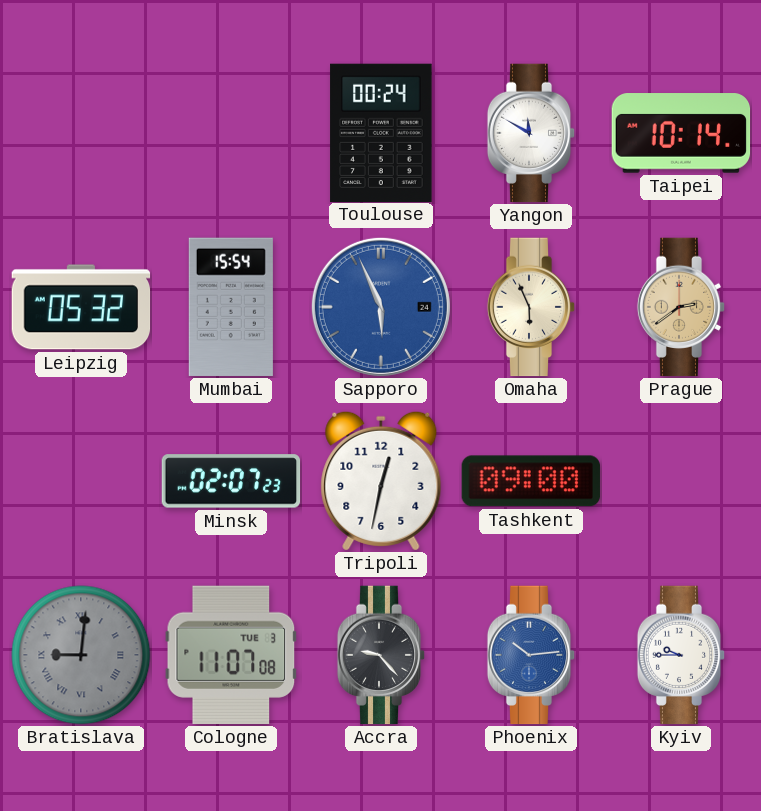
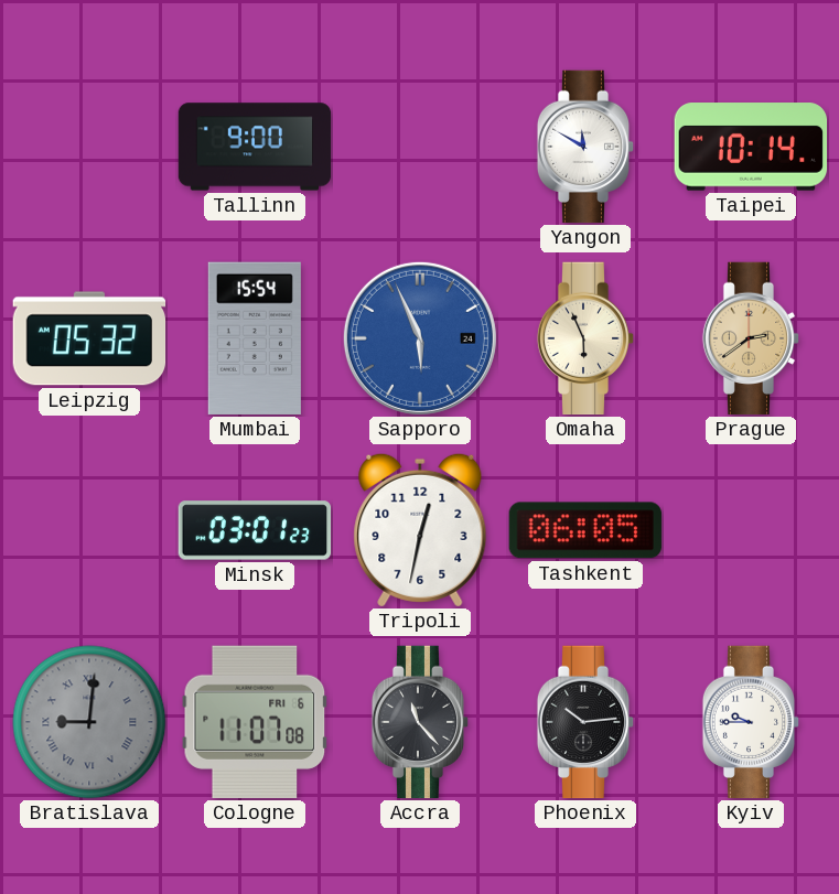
Tallinn: none -> 9:00 (255, 147)
Toulouse: 00:24 -> none (381, 132)
Minsk: 02:07 -> 03:01 (255, 530)
Tashkent: 09:00 -> 06:05 (585, 530)
Cologne date: TUE 3 -> FRI 6 (255, 722)
Accra: 9:23 -> 11:23 (420, 722)
Phoenix dial: blue -> black (585, 722)
